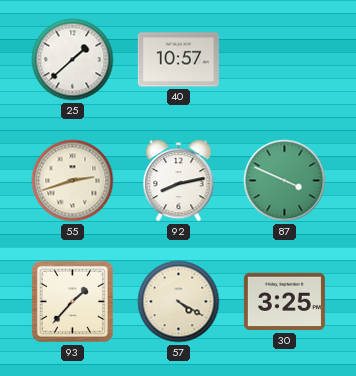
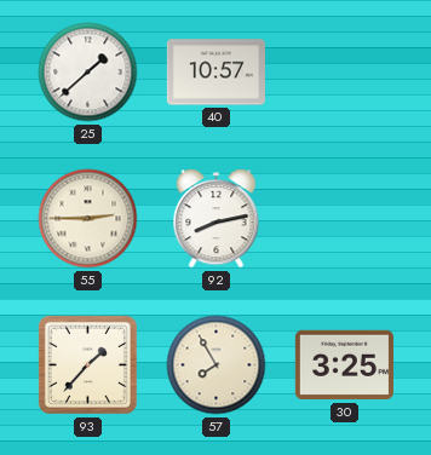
55: 2:42 -> 2:45 (88, 219)
87: 3:49 -> none (285, 181)
57: 4:20 -> 7:55 (217, 365)
